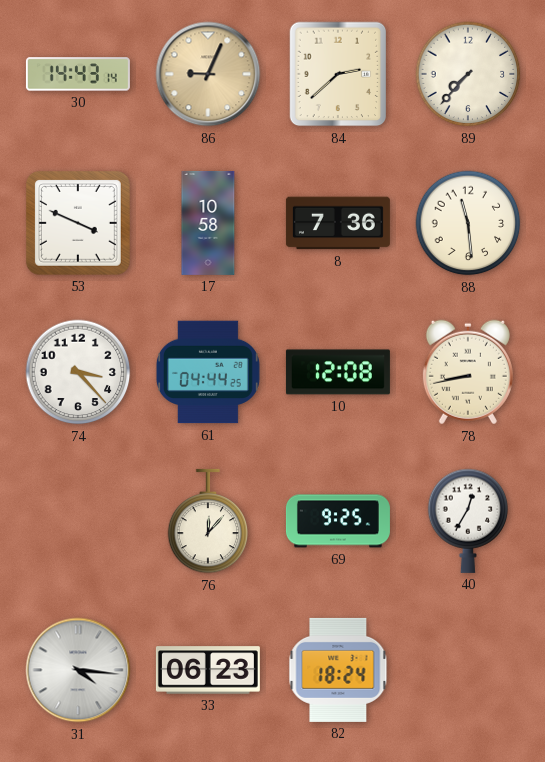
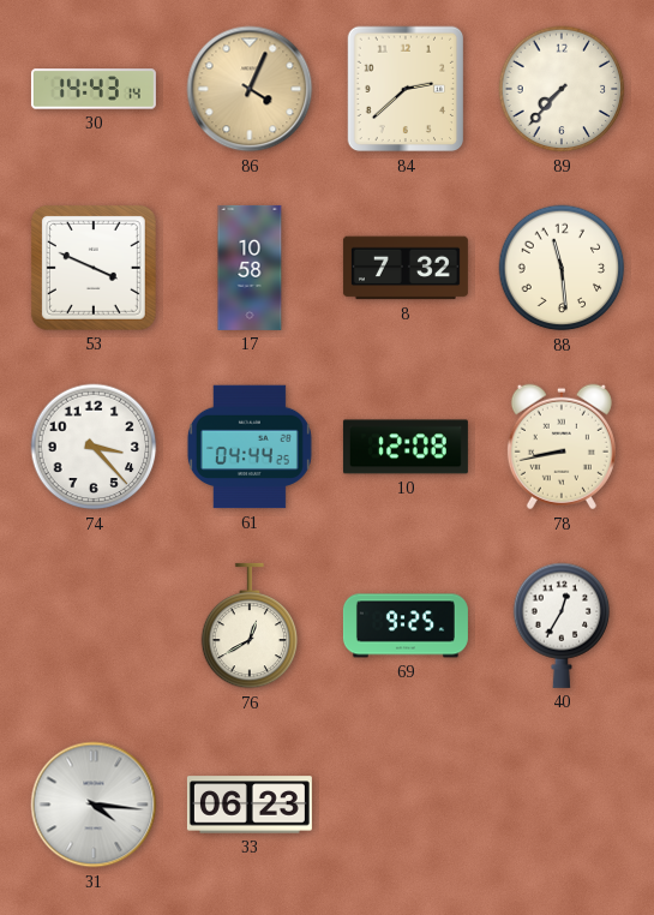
86: 9:04 -> 4:04 (250, 89)
8: 7:36 -> 7:32 (406, 268)
76: 12:07 -> 12:40 (250, 626)
82: 18:24 -> none (338, 670)
